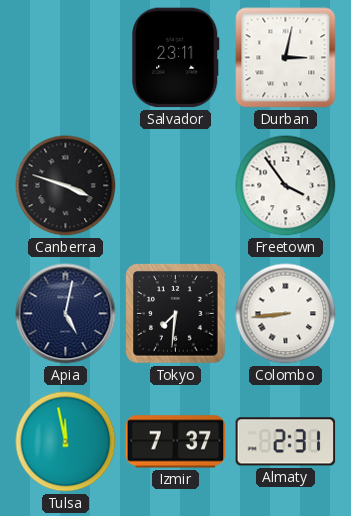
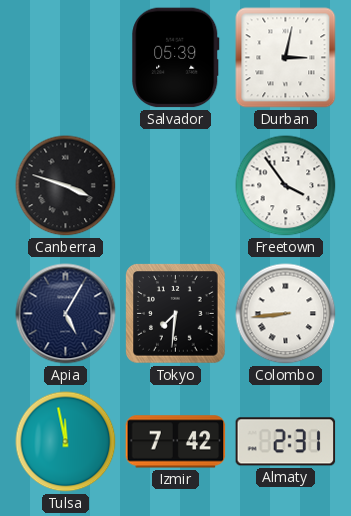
Salvador: 23:11 -> 05:39 (176, 58)
Apia: 5:02 -> 5:05 (66, 314)
Izmir: 7:37 -> 7:42 (176, 442)
